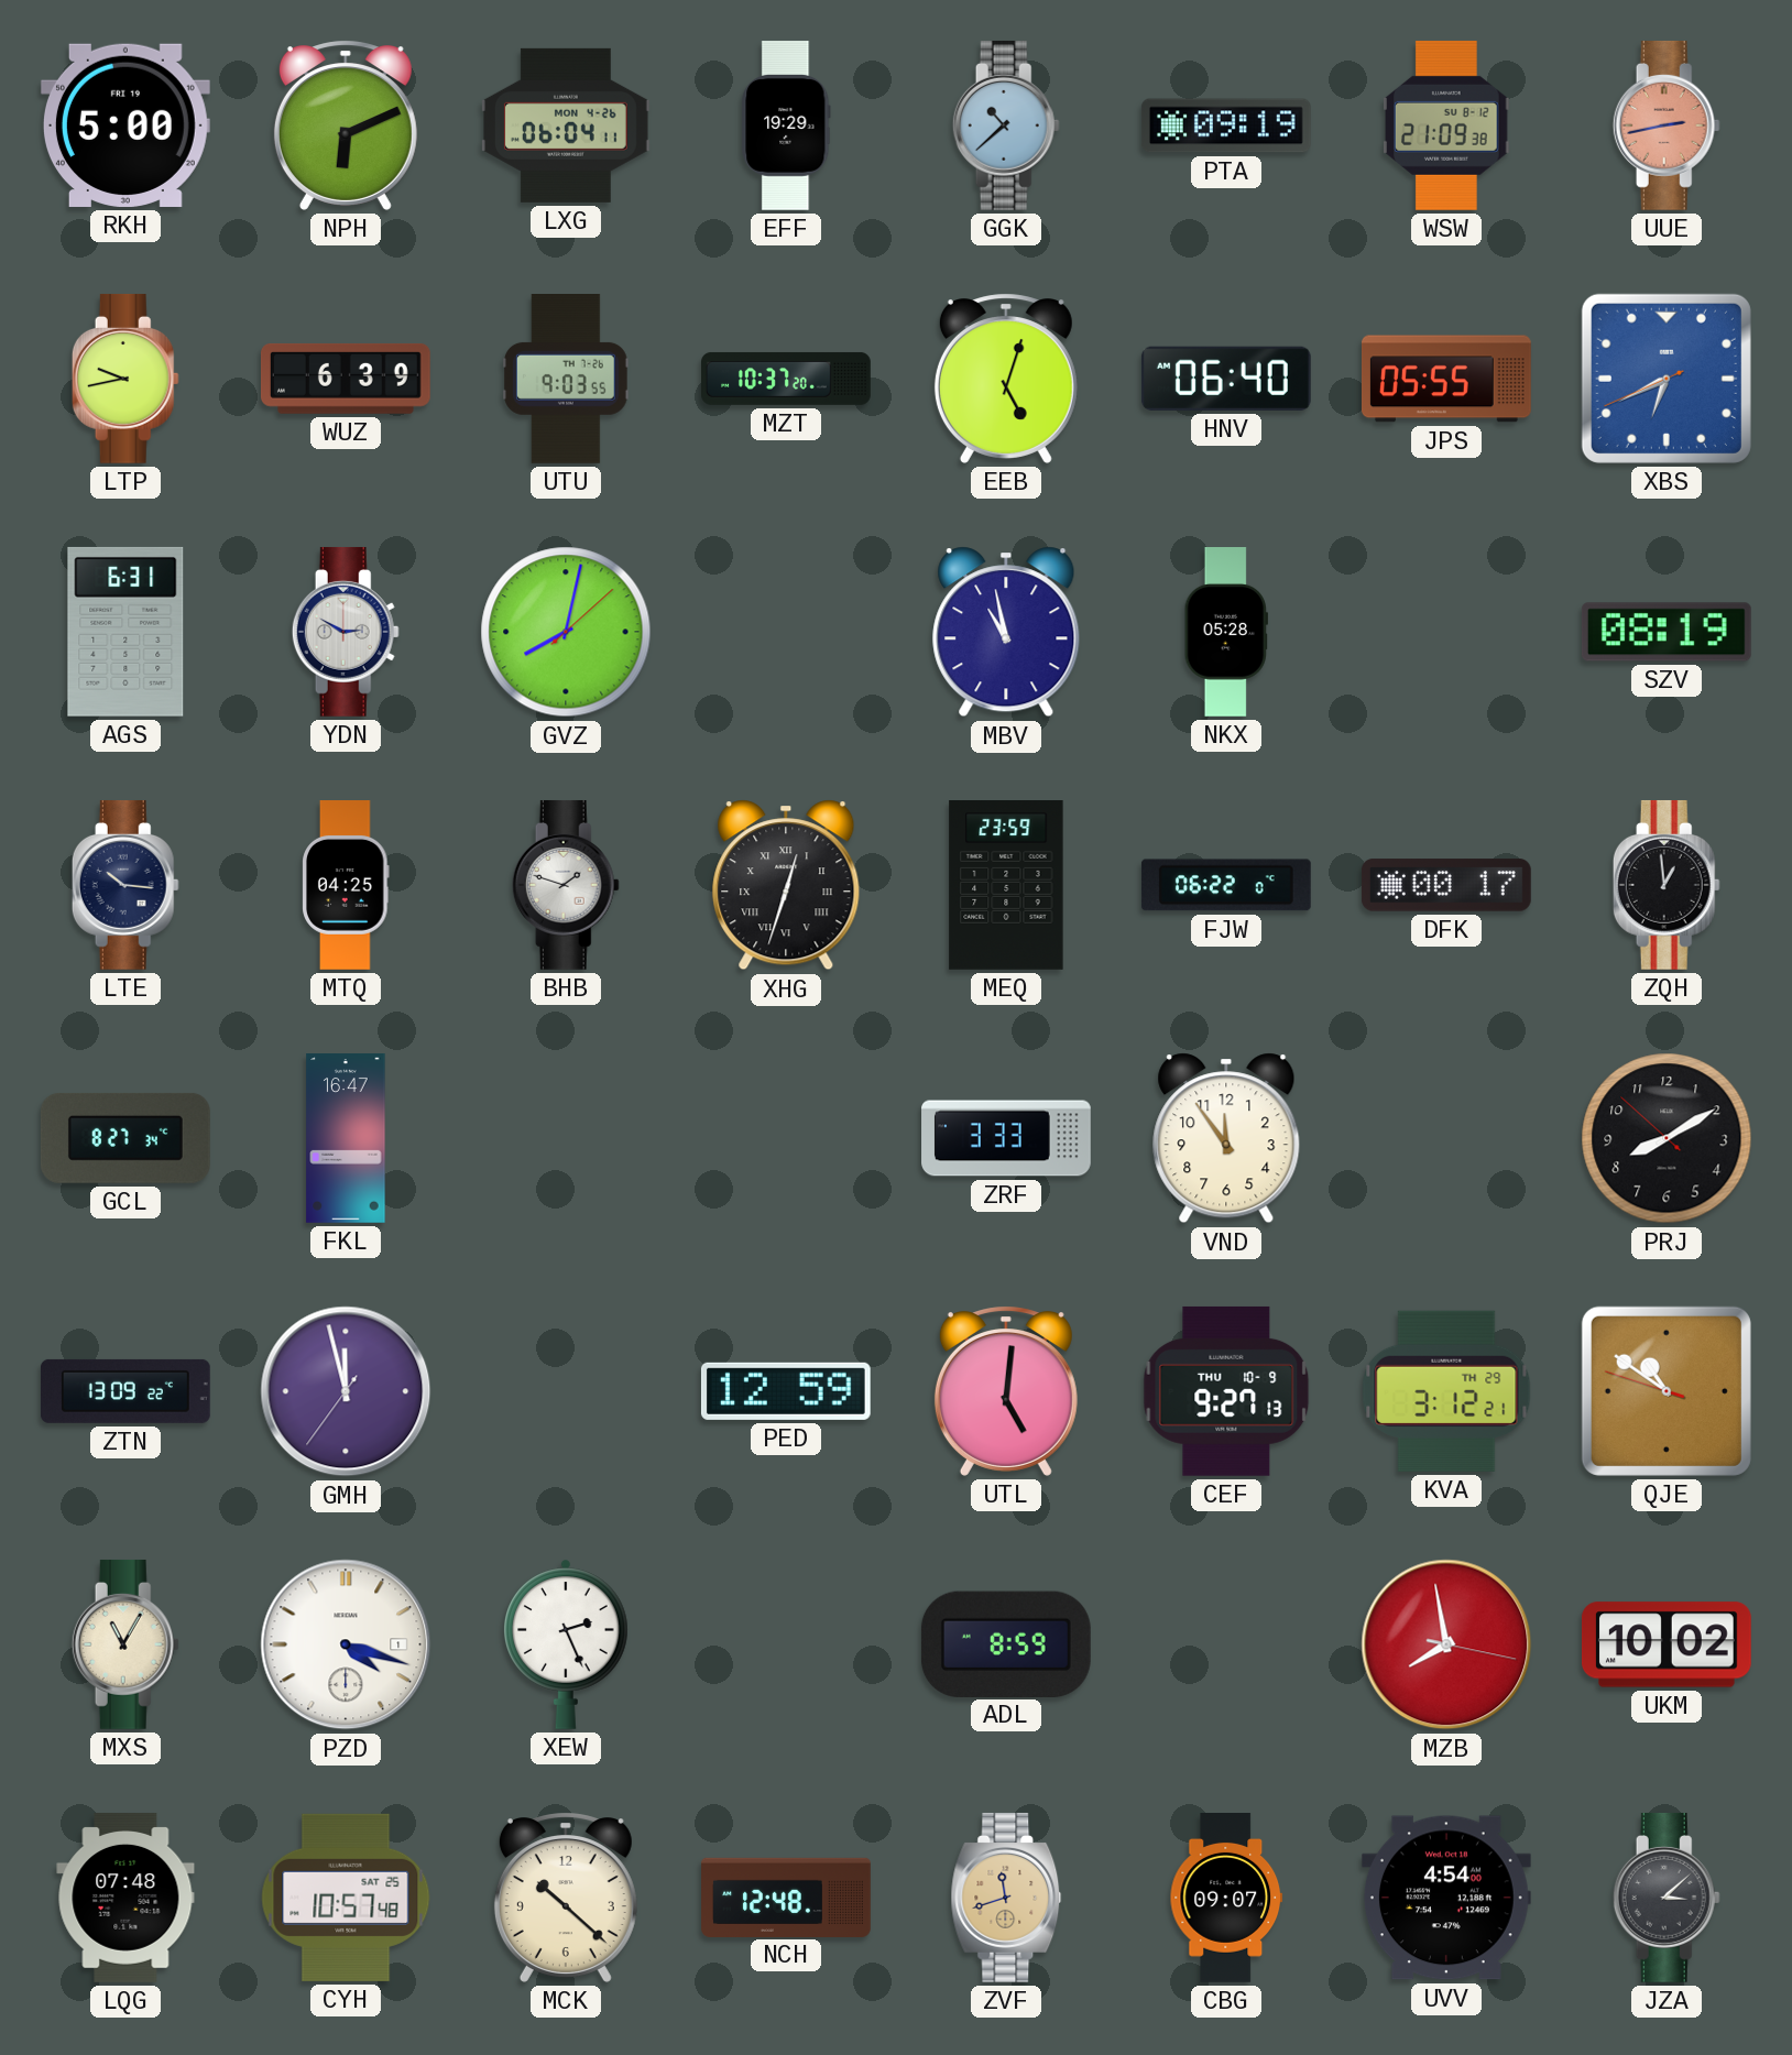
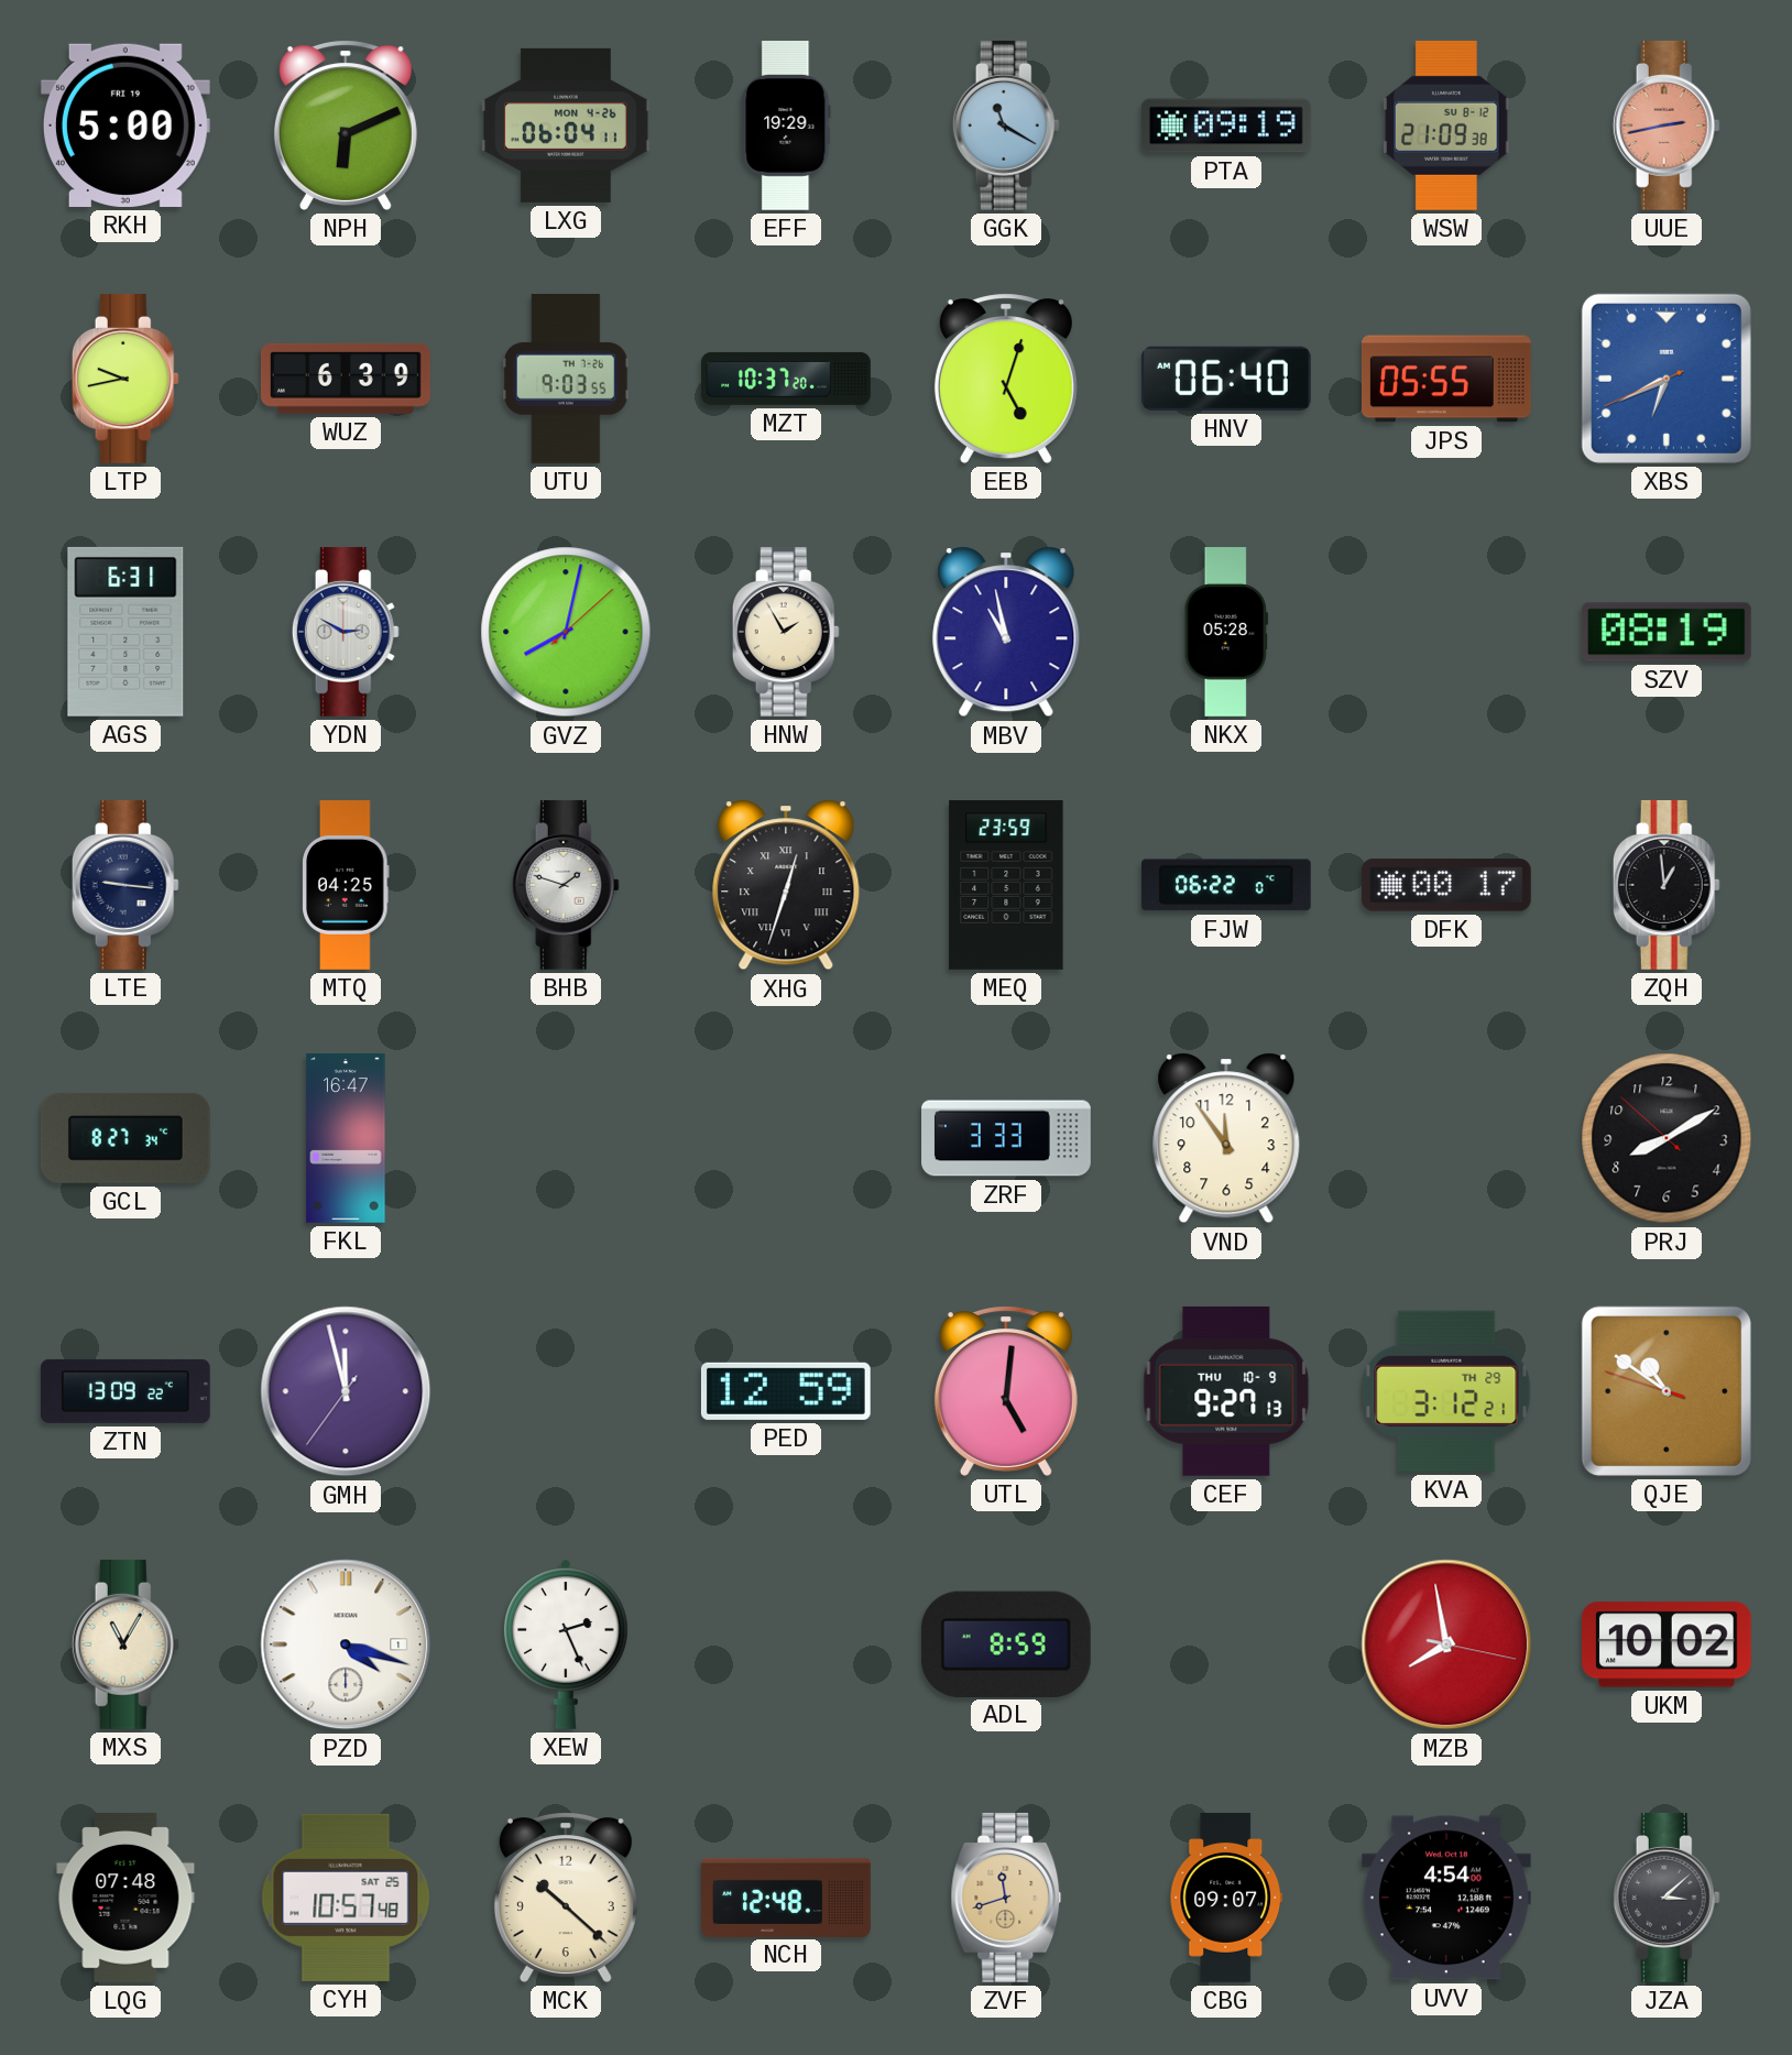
GGK: 10:38 -> 11:20 (1006, 125)
HNW: none -> 1:55 (786, 632)
LTE: 10:16 -> 9:16 (125, 885)
